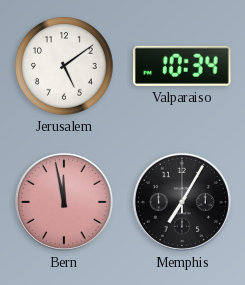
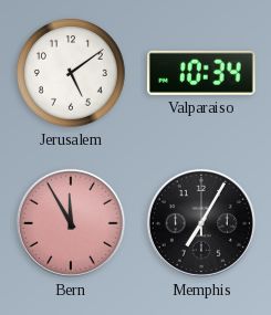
Bern: 11:58 -> 11:55 (71, 223)
